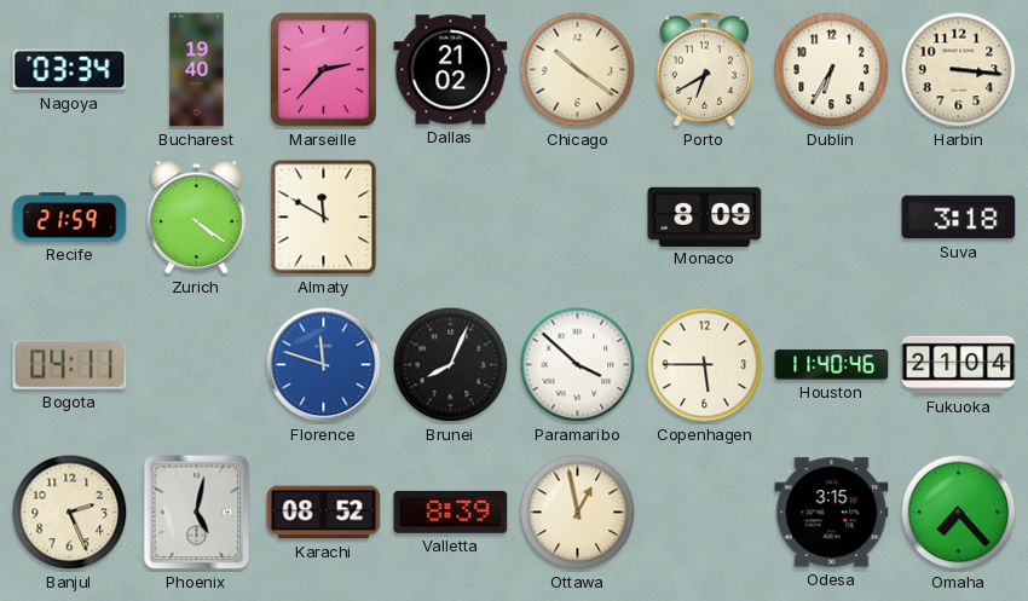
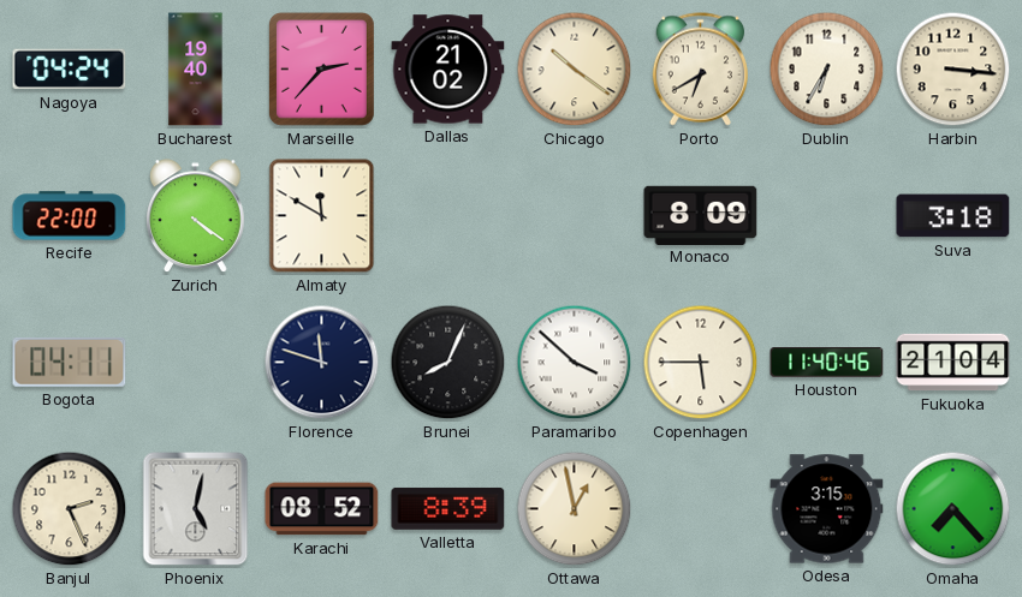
Nagoya: 03:34 -> 04:24 (70, 70)
Recife: 21:59 -> 22:00 (70, 216)
Florence dial: blue -> navy (322, 363)
